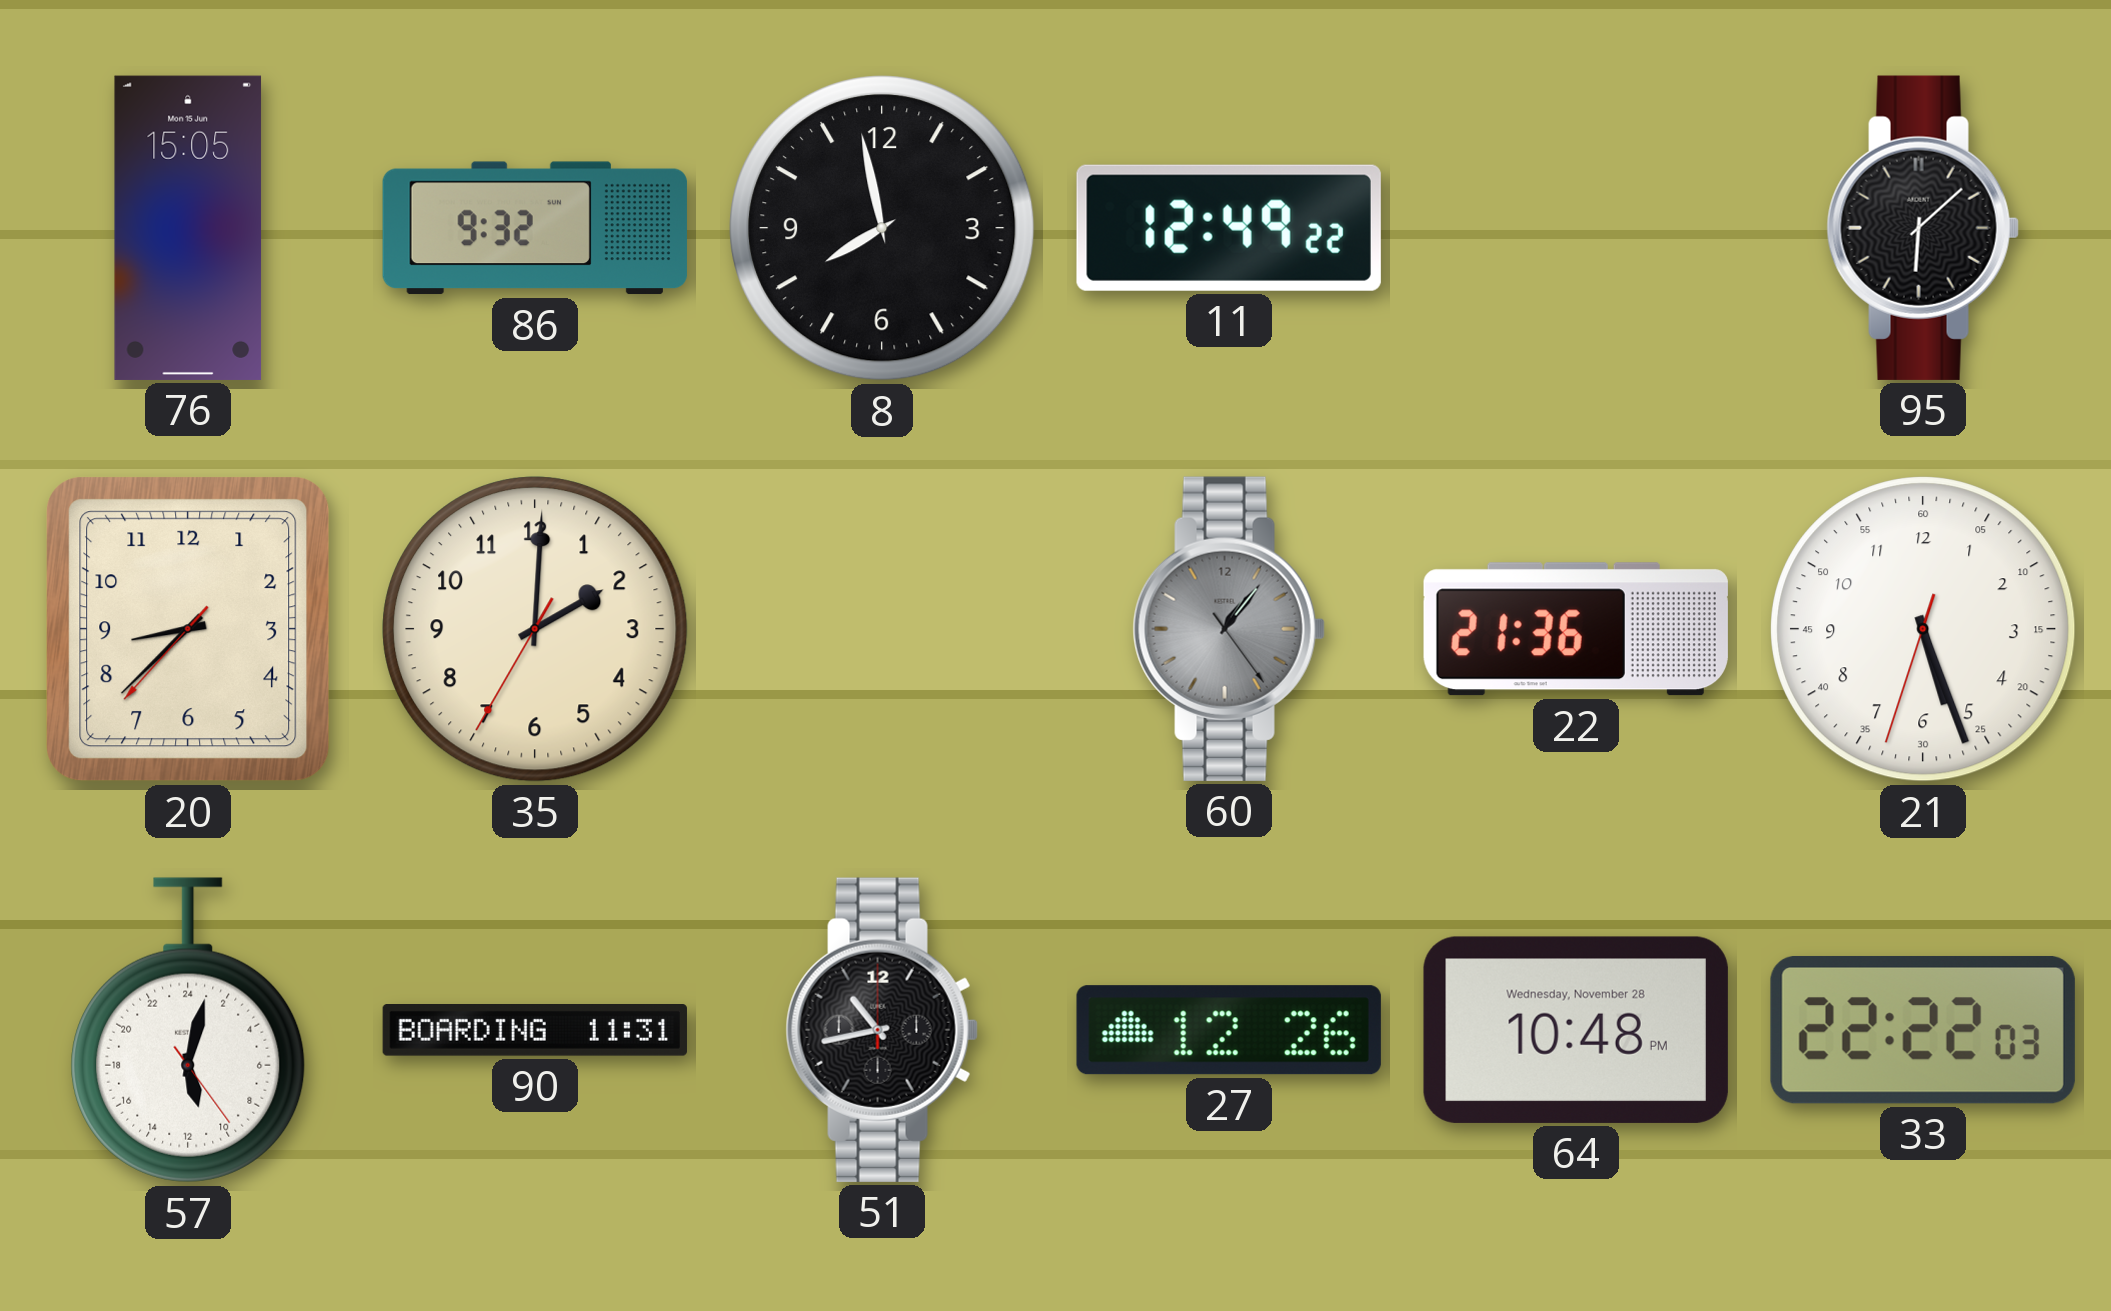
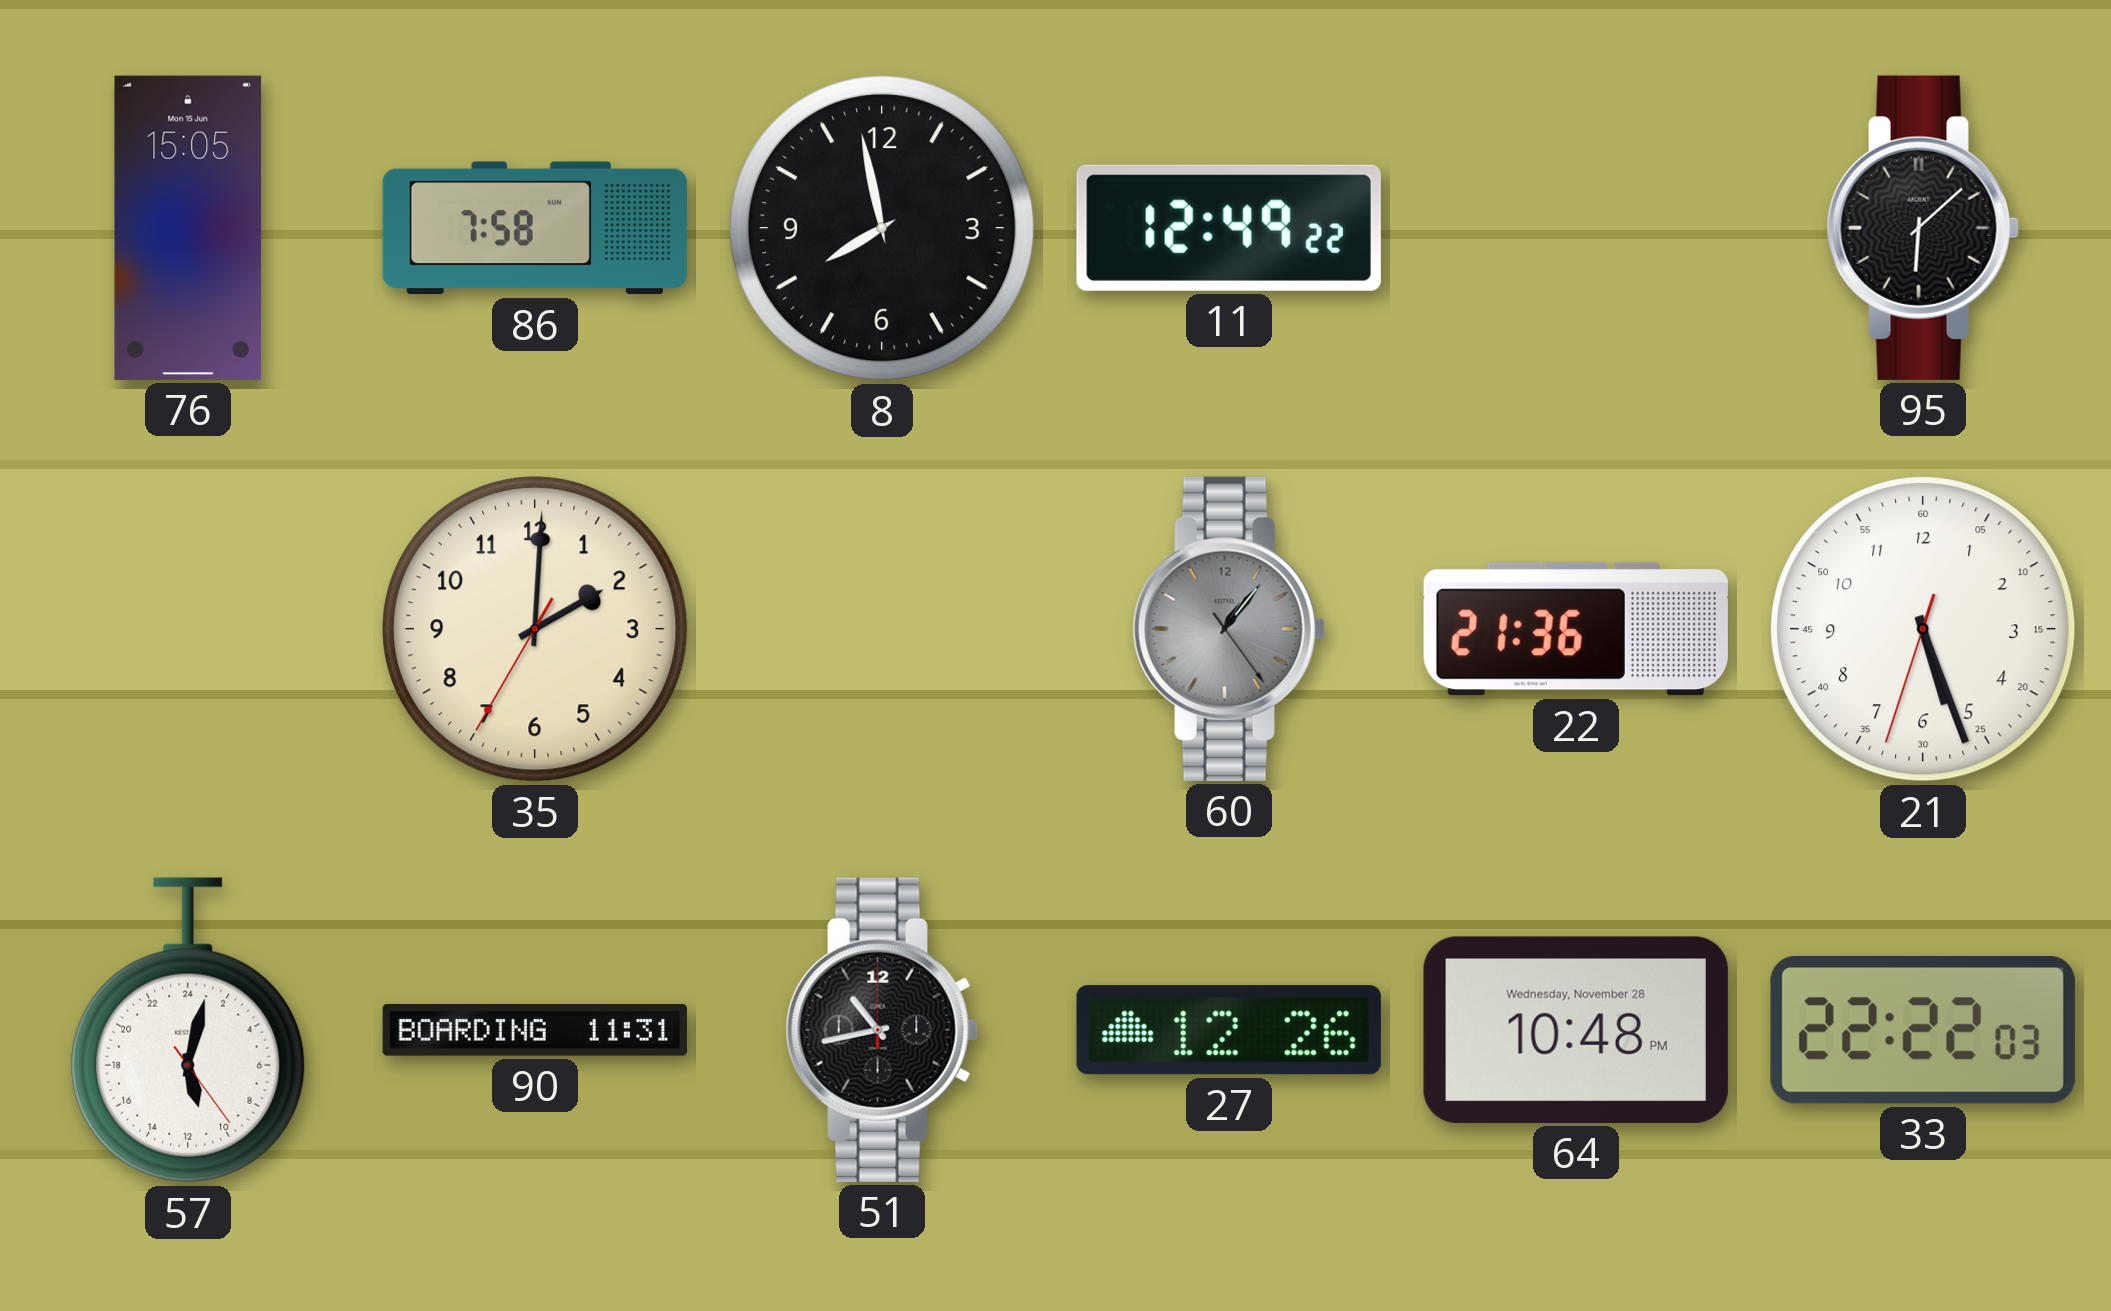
86: 9:32 -> 7:58 (535, 228)
20: 8:37 -> none (188, 629)
